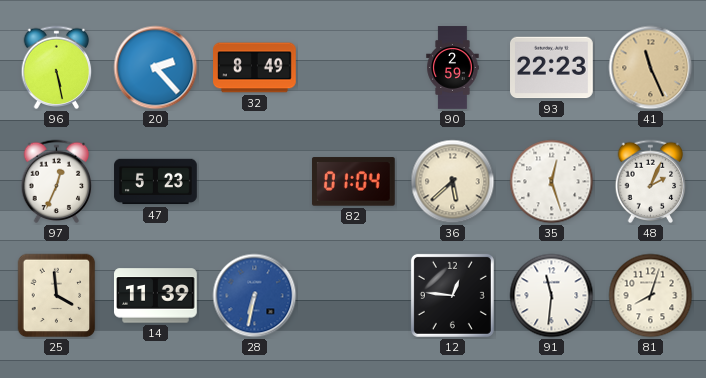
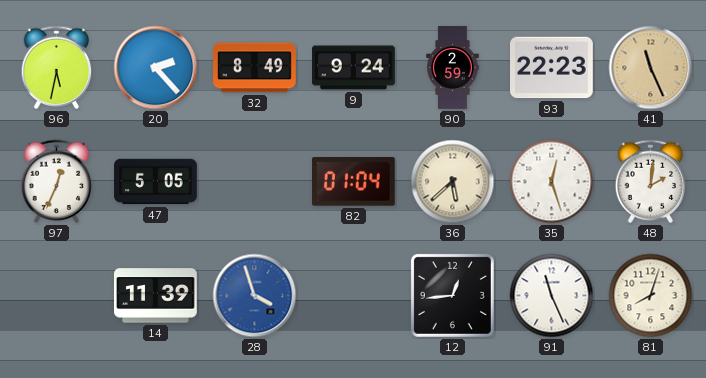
96: 5:28 -> 5:32 (57, 68)
9: none -> 9:24 (354, 68)
47: 5:23 -> 5:05 (156, 182)
48: 2:04 -> 2:01 (651, 182)
25: 3:59 -> none (57, 296)
28: 6:32 -> 3:57 (255, 296)
12: 12:46 -> 12:44 (452, 295)
91: 11:31 -> 11:26 (552, 296)
